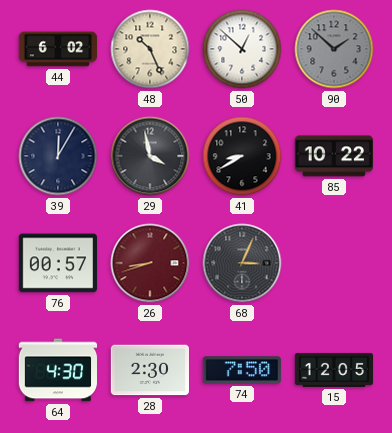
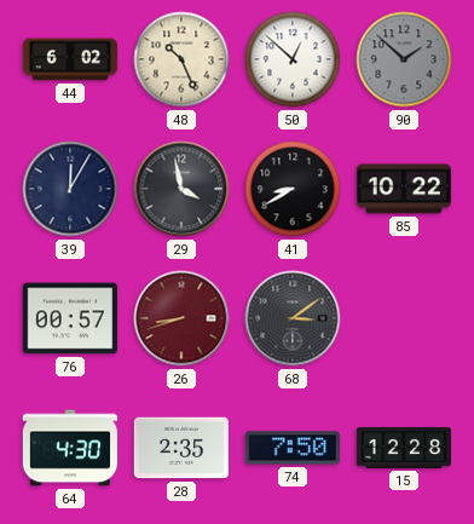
68: 3:04 -> 3:09 (293, 318)
28: 2:30 -> 2:35 (180, 448)
15: 12:05 -> 12:28 (404, 448)
